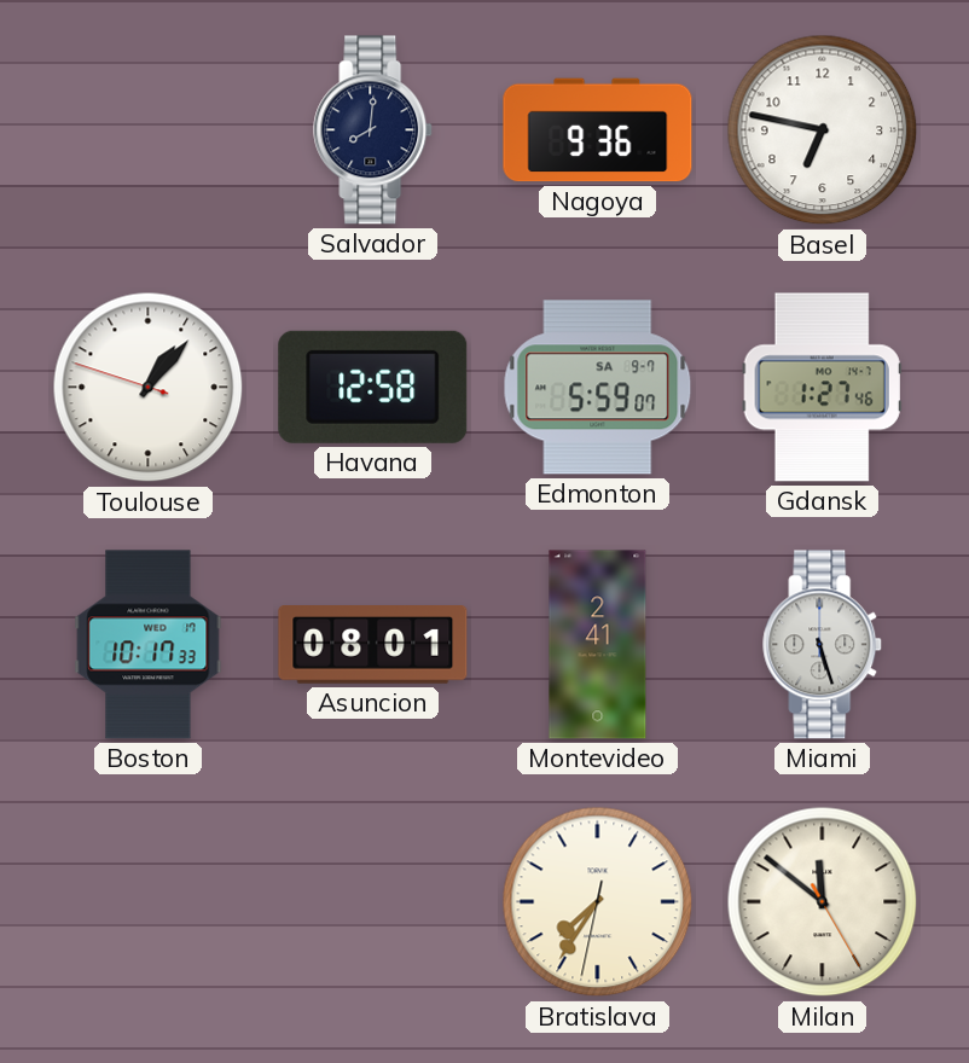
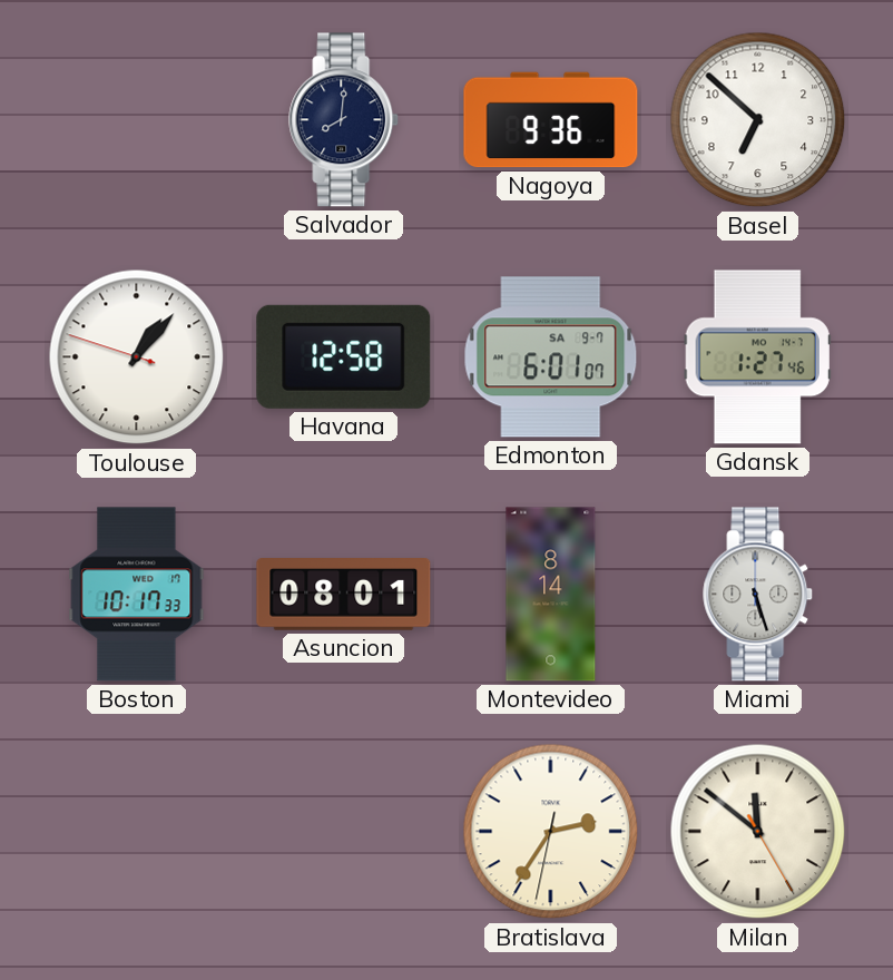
Basel: 6:47 -> 6:52 (758, 120)
Edmonton: 5:59 -> 6:01 (551, 357)
Montevideo: 2:41 -> 8:14 (551, 595)
Bratislava: 7:35 -> 2:35 (551, 832)
